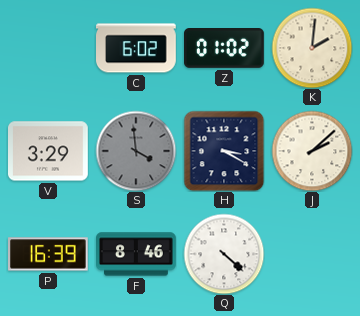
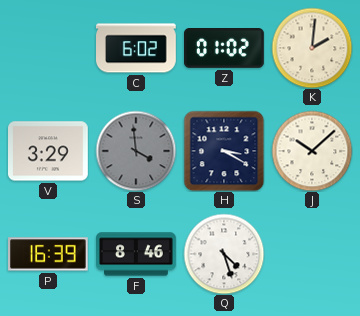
J: 2:08 -> 10:08 (312, 151)
Q: 4:22 -> 4:27 (224, 254)
